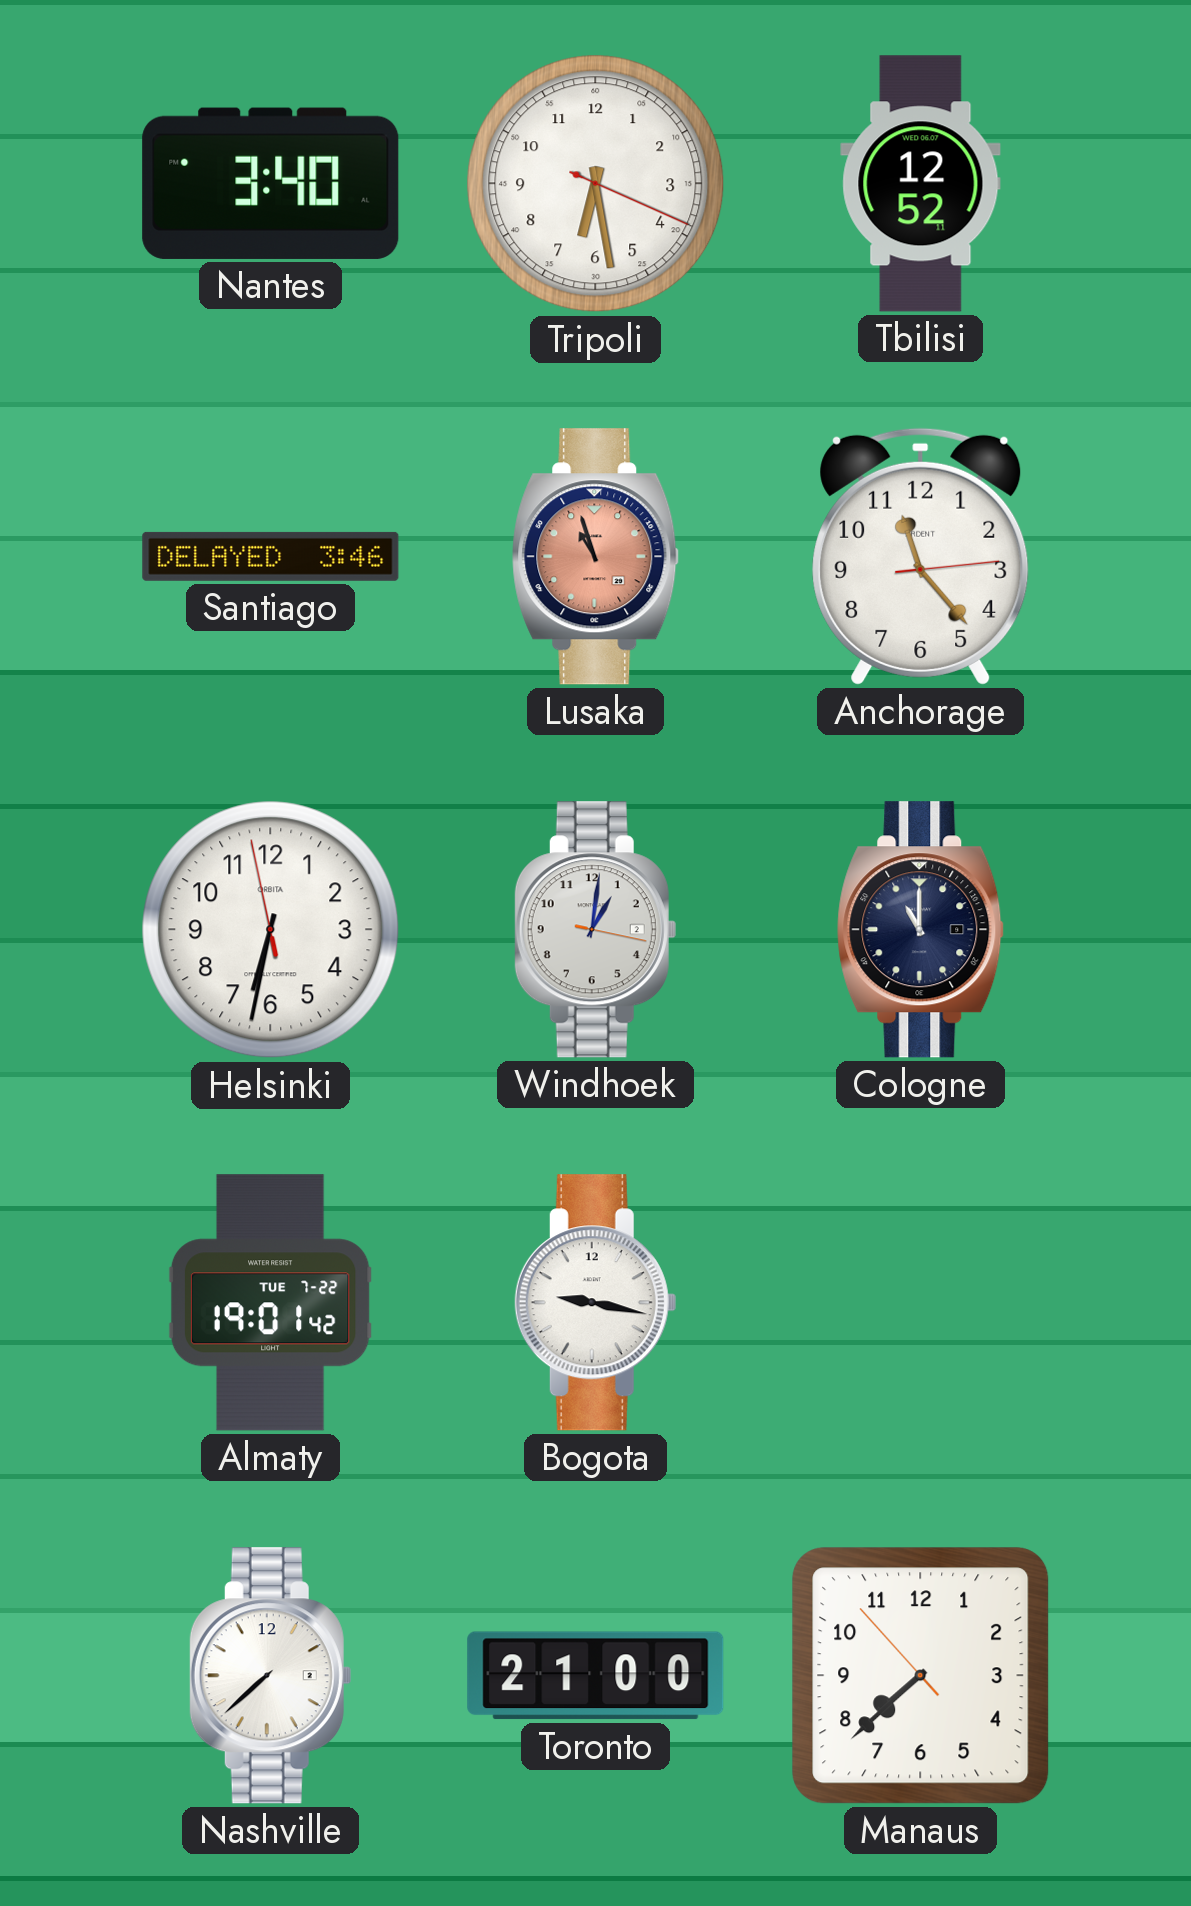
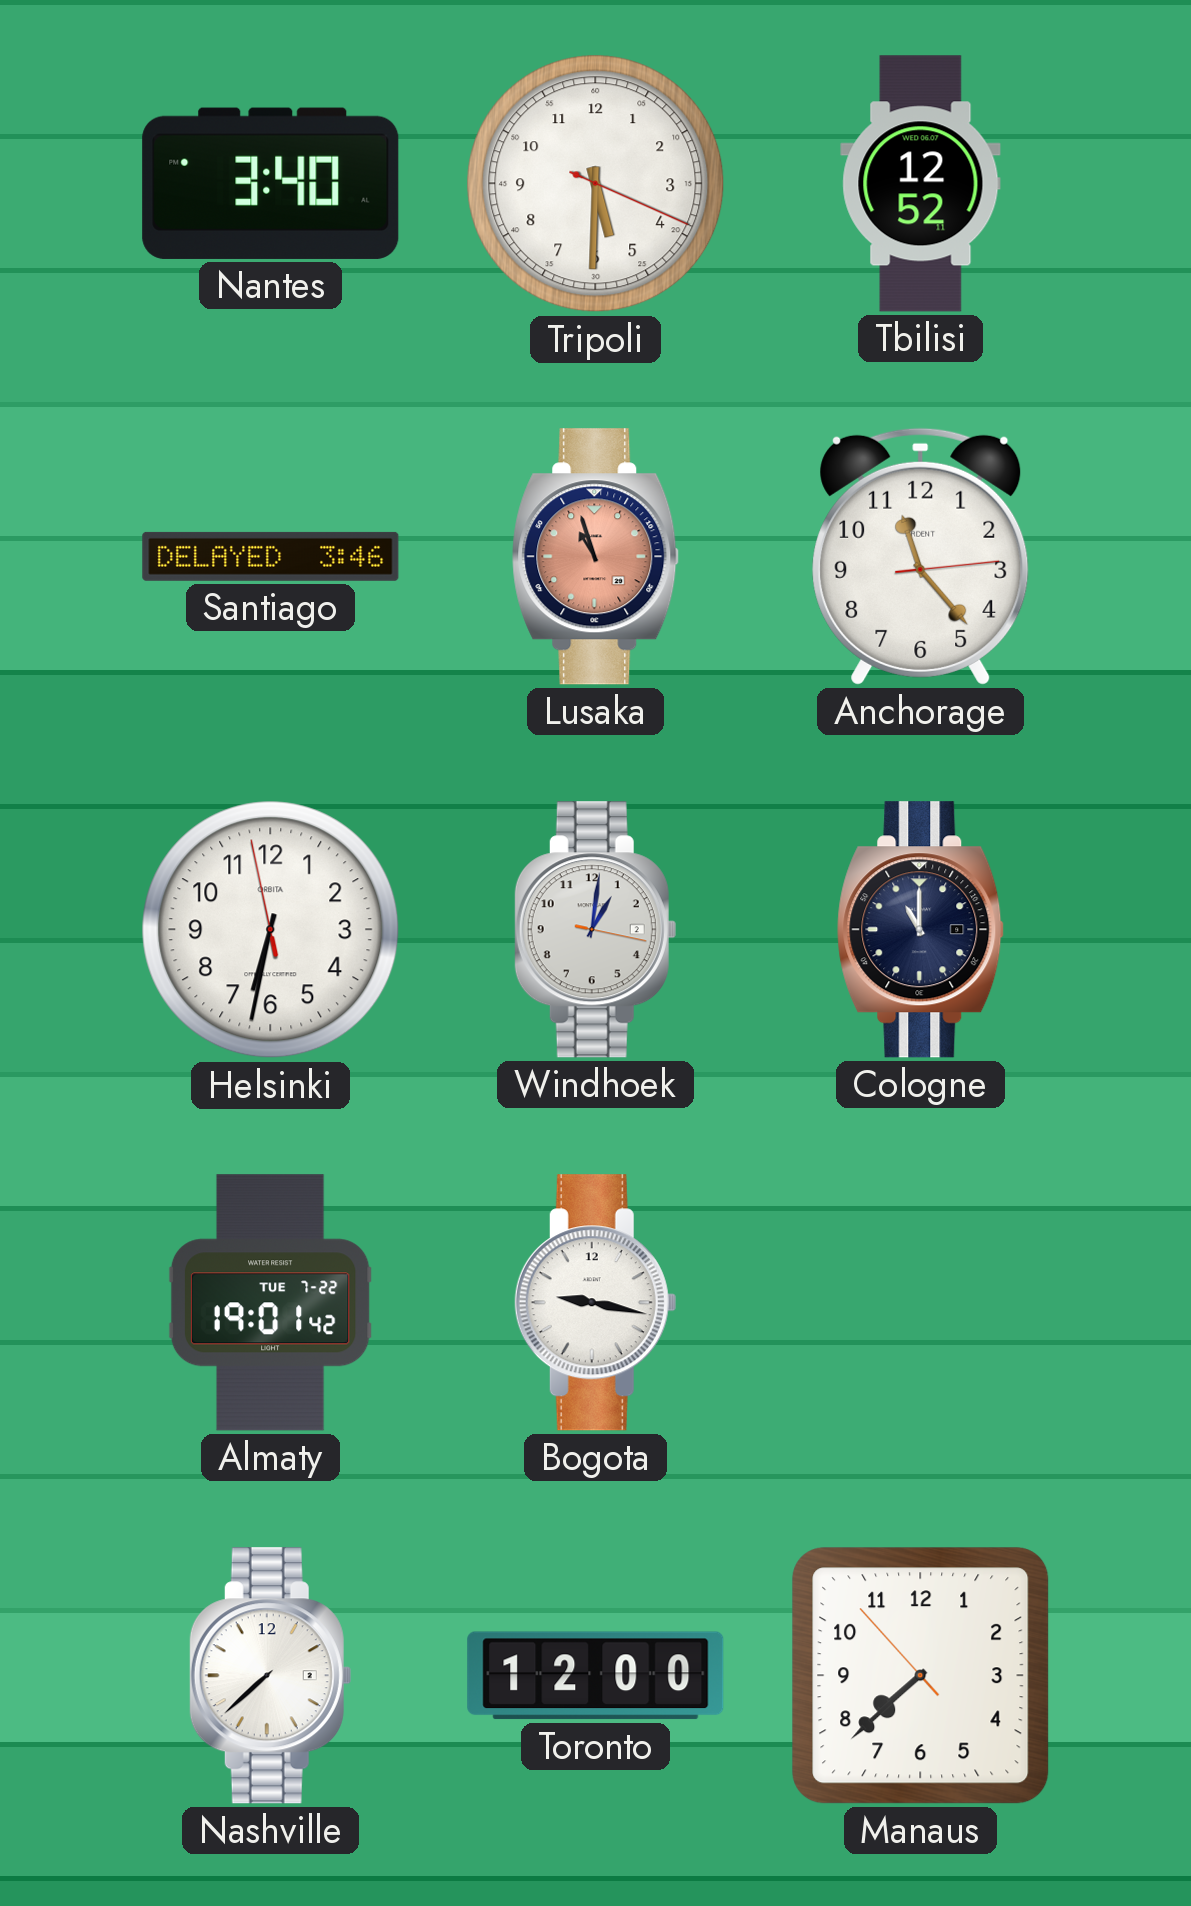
Tripoli: 6:28 -> 5:30 (596, 184)
Toronto: 21:00 -> 12:00 (596, 1676)
